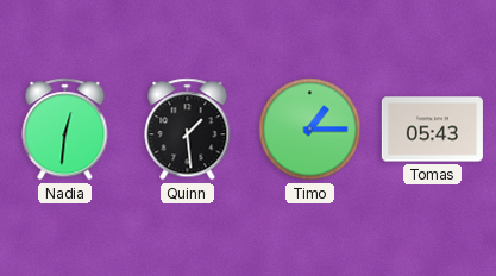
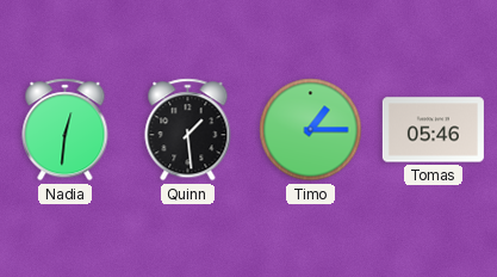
Tomas: 05:43 -> 05:46 (433, 130)
